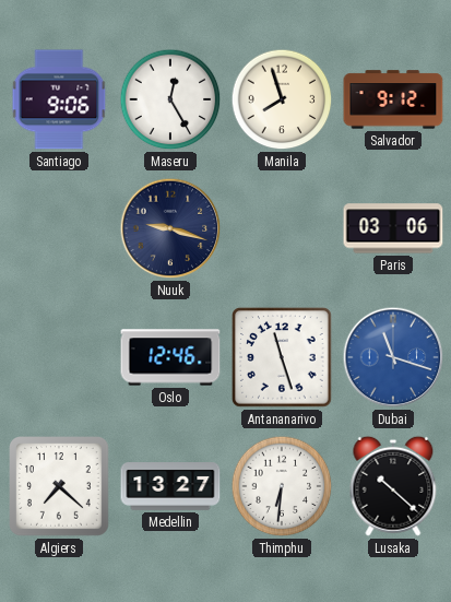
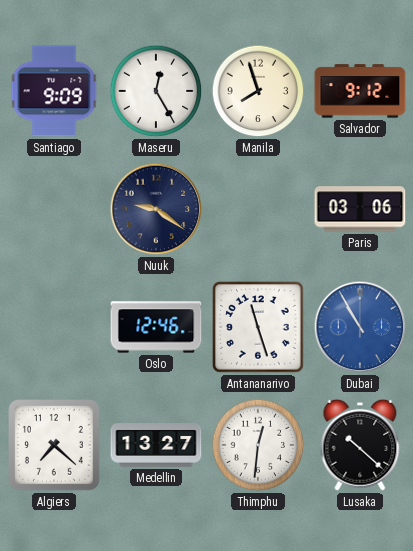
Santiago: 9:06 -> 9:09 (54, 91)
Nuuk: 9:18 -> 9:21 (156, 209)
Dubai: 11:18 -> 10:55 (360, 327)
Thimphu: 6:31 -> 12:31 (258, 445)
